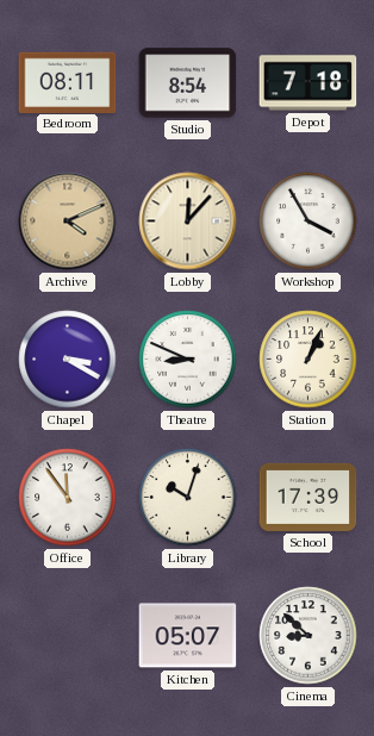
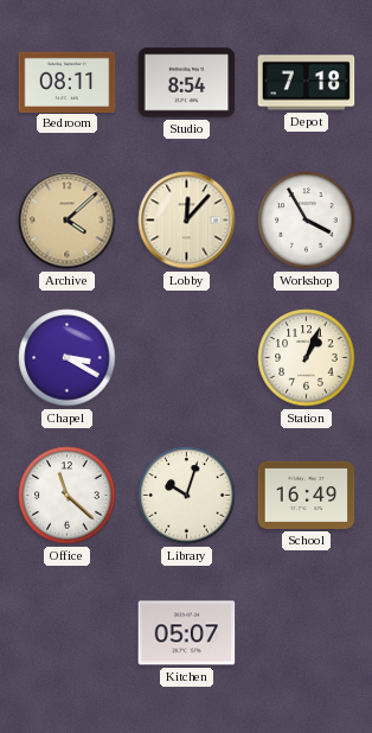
Archive: 4:11 -> 4:08 (68, 221)
Theatre: 8:49 -> none (188, 360)
Office: 11:54 -> 11:22 (68, 496)
School: 17:39 -> 16:49 (307, 495)
Cinema: 8:52 -> none (308, 636)
